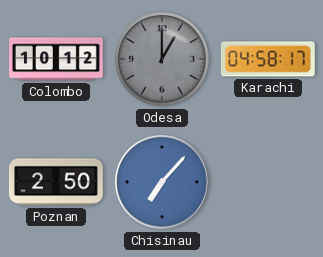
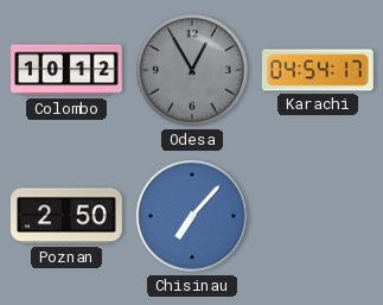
Odesa: 1:00 -> 12:55 (192, 70)
Karachi: 04:58 -> 04:54 (318, 70)
